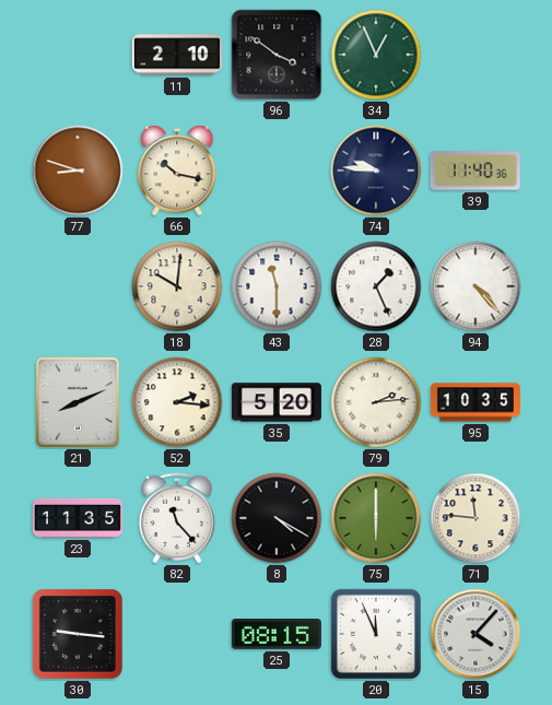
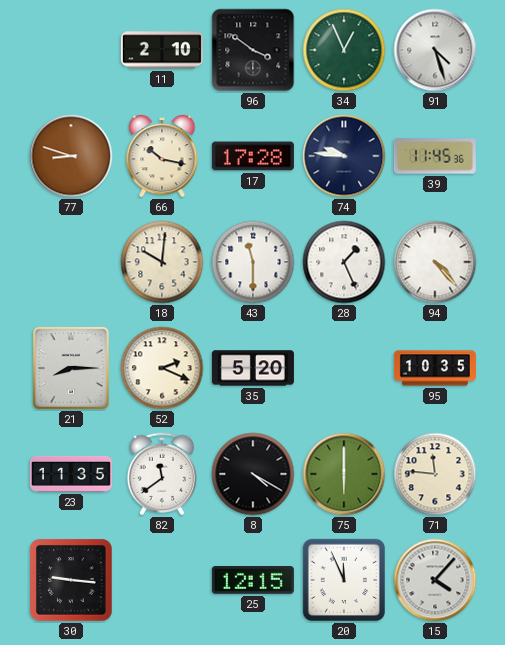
91: none -> 4:27 (435, 50)
17: none -> 17:28 (253, 156)
39: 11:40 -> 11:45 (435, 156)
21: 8:11 -> 8:15 (71, 368)
52: 2:16 -> 2:19 (162, 368)
79: 2:14 -> none (376, 402)
82: 11:23 -> 11:39 (162, 474)
25: 08:15 -> 12:15 (253, 581)
